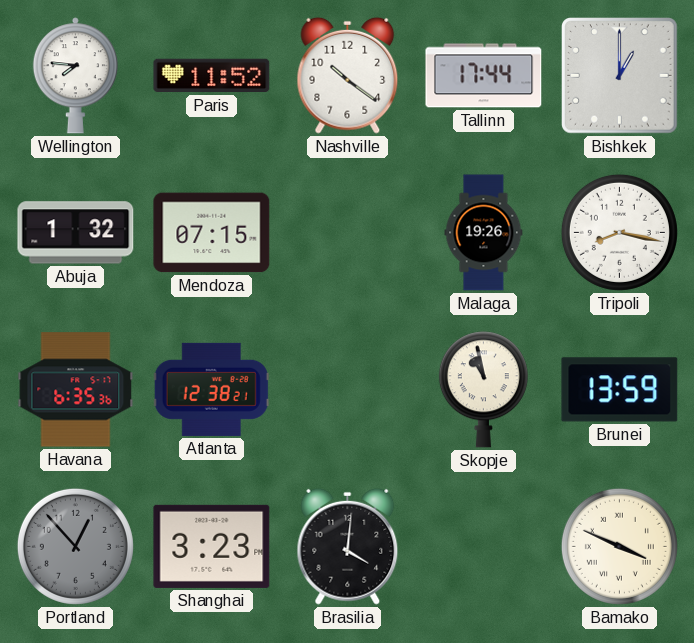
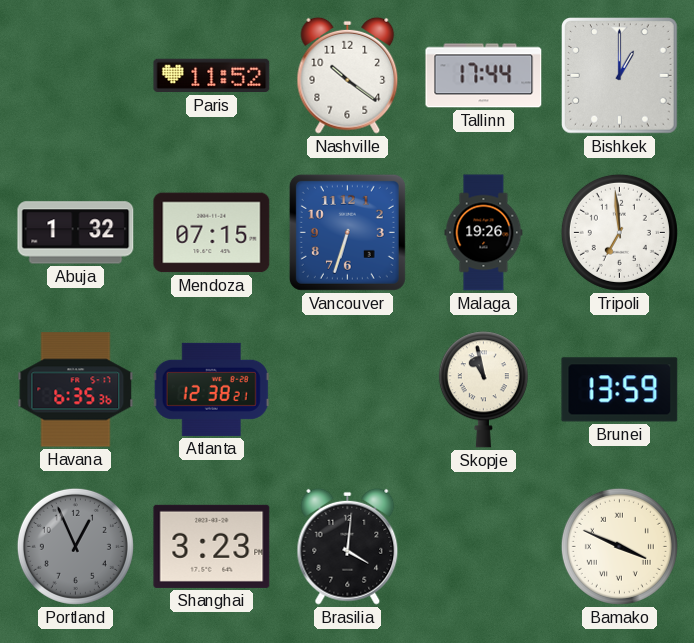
Wellington: 7:46 -> none (75, 76)
Vancouver: none -> 6:33 (347, 232)
Tripoli: 8:17 -> 6:59 (619, 232)
Portland: 12:53 -> 12:56 (75, 546)
